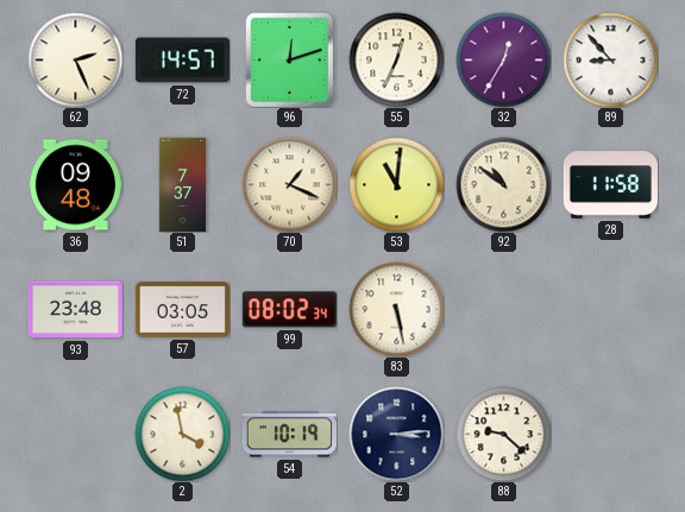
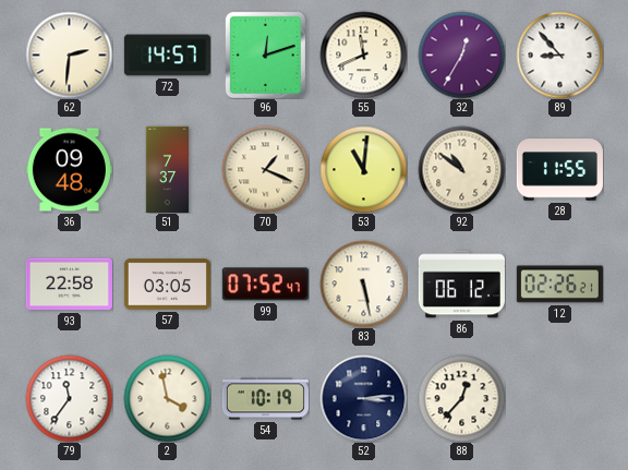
62: 2:26 -> 2:31 (69, 55)
55: 12:34 -> 11:41 (363, 55)
28: 11:58 -> 11:55 (559, 170)
93: 23:48 -> 22:58 (69, 285)
99: 08:02 -> 07:52 (265, 285)
86: none -> 06:12 (461, 285)
12: none -> 02:26 (559, 285)
79: none -> 11:36 (69, 398)
88: 9:22 -> 12:37 (461, 398)
